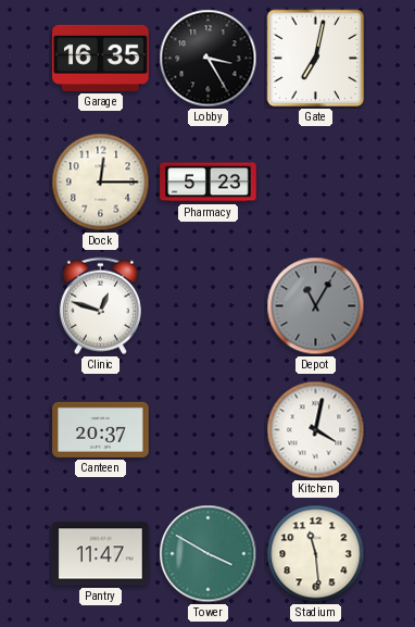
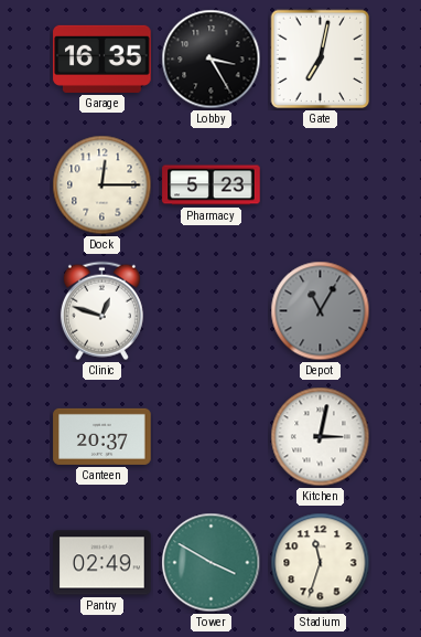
Kitchen: 4:02 -> 3:02 (321, 437)
Pantry: 11:47 -> 02:49 (102, 563)
Stadium: 11:29 -> 11:33 (321, 563)
